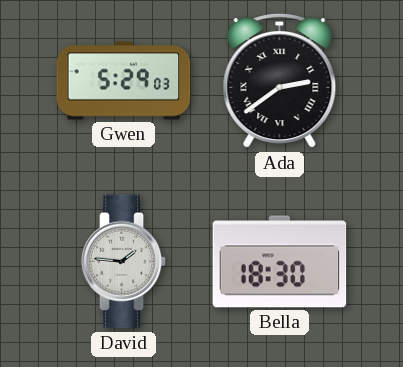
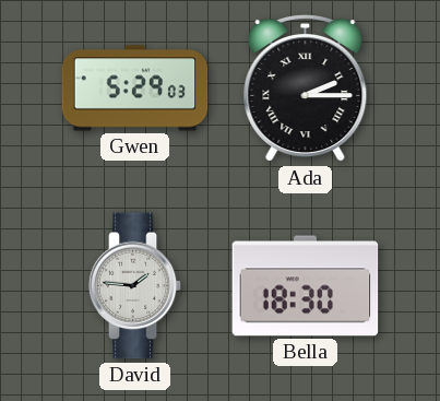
Ada: 2:39 -> 2:15 (306, 90)
